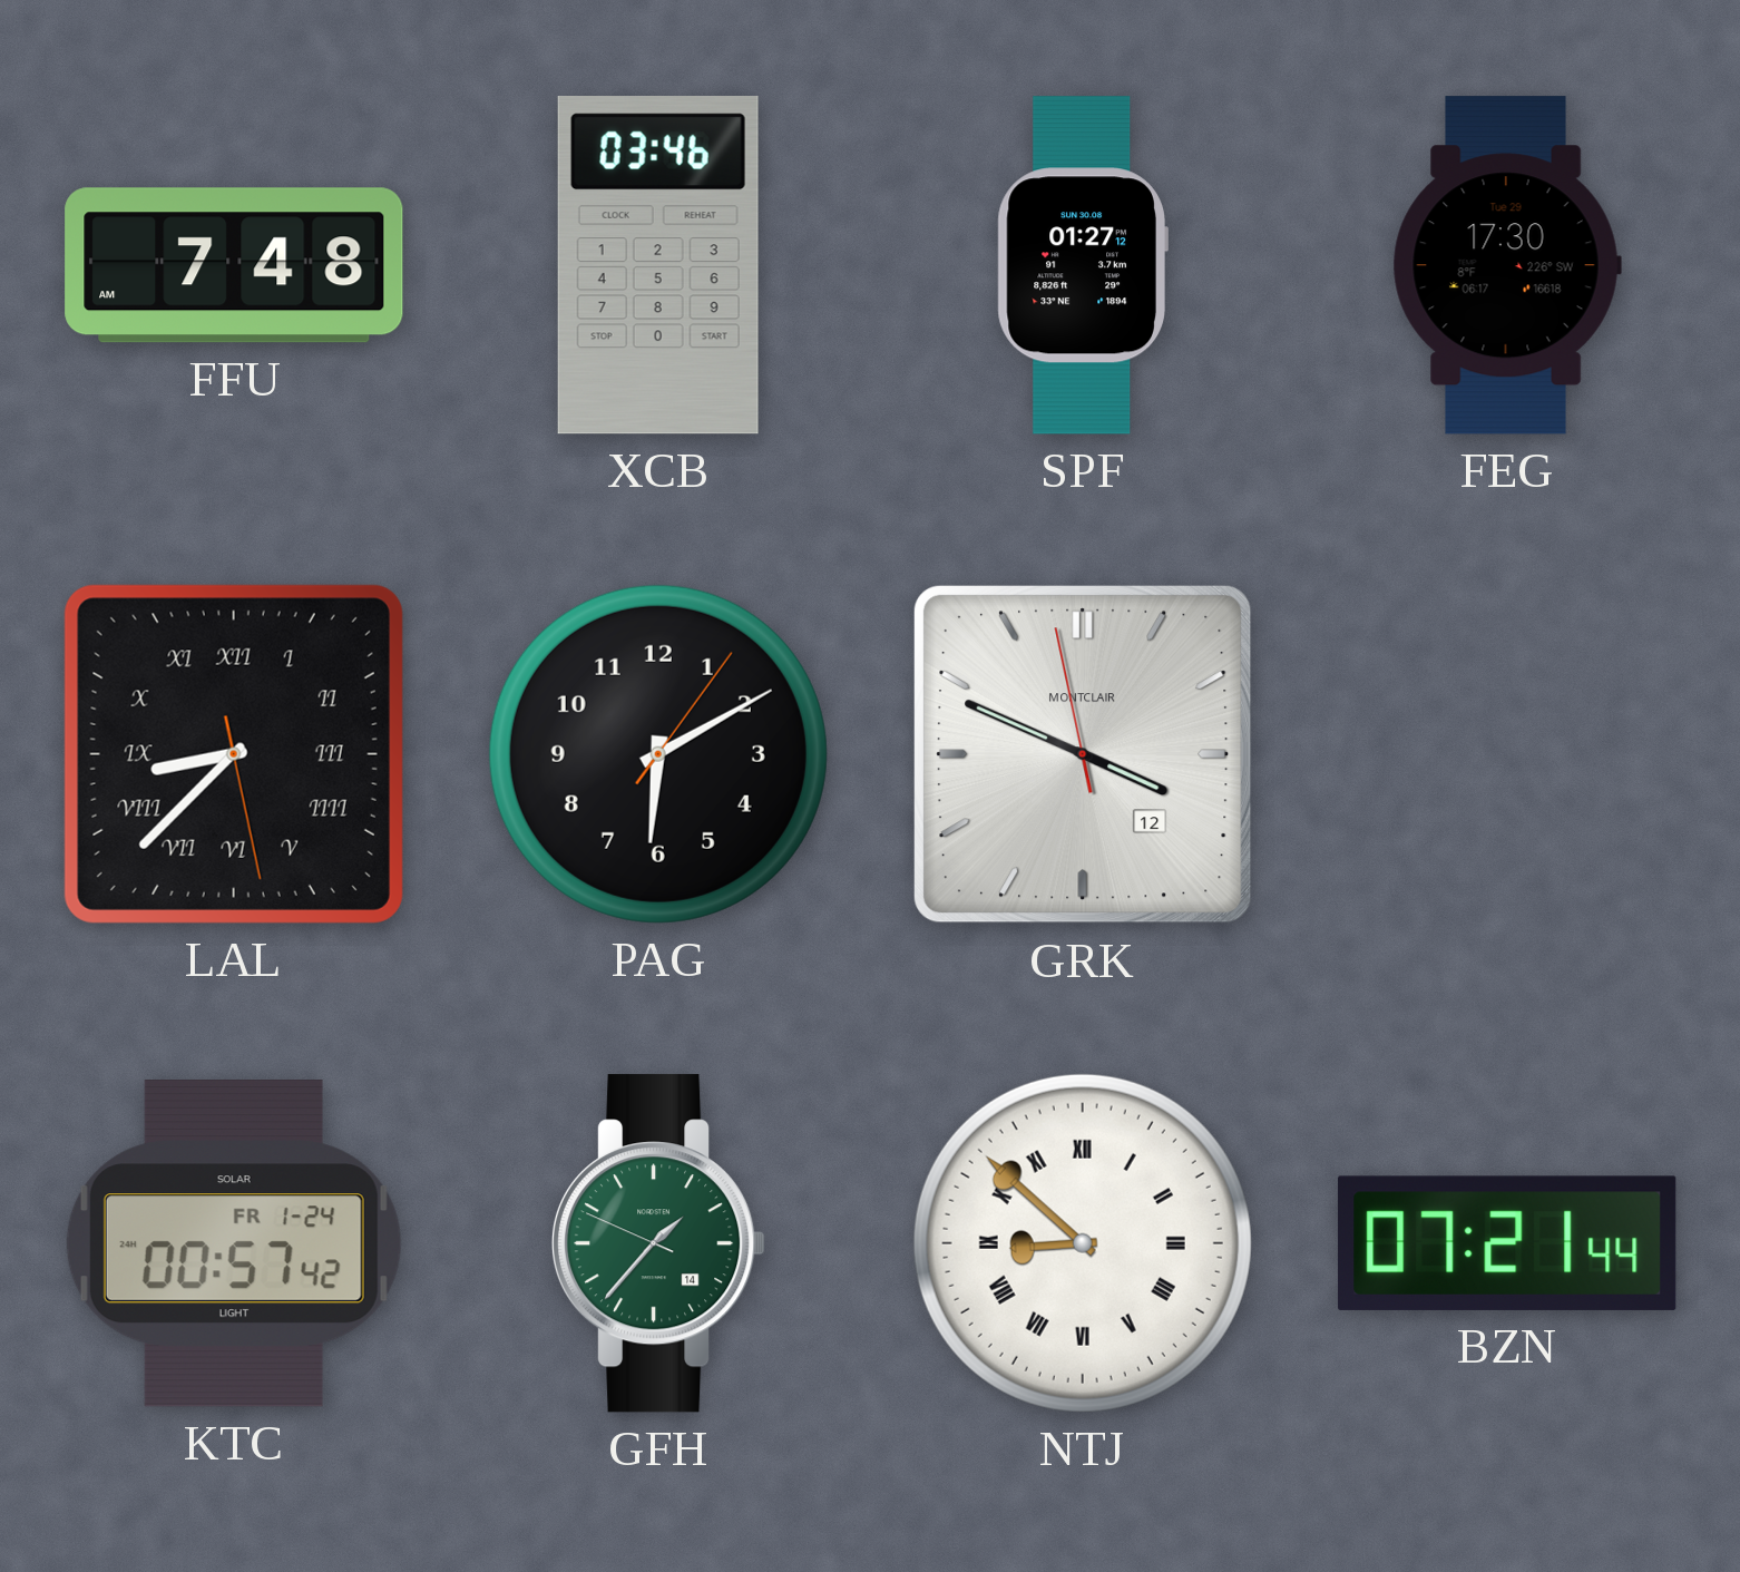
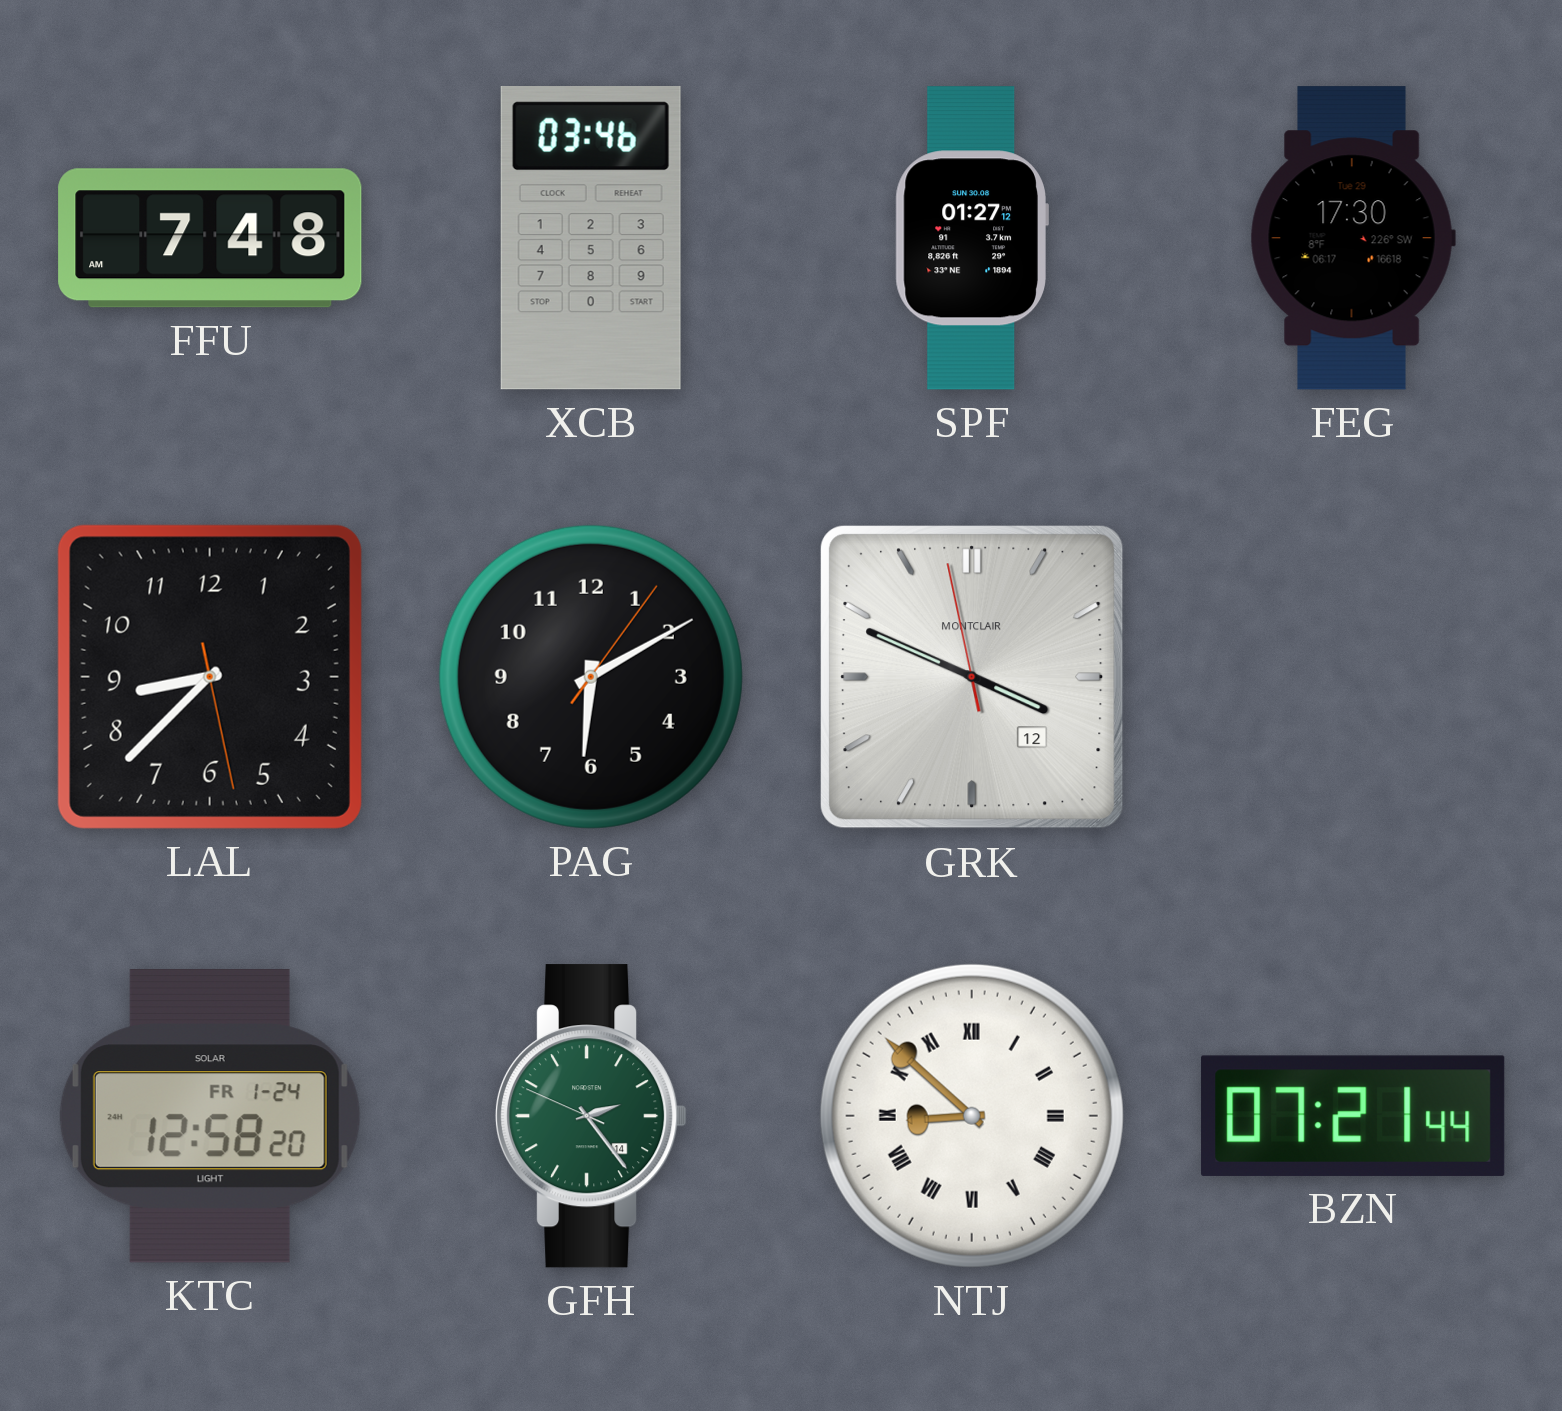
LAL numerals: Roman -> Arabic (210, 677)
KTC: 00:57 -> 12:58 (210, 1117)
GFH: 1:36 -> 2:23 (591, 1116)
